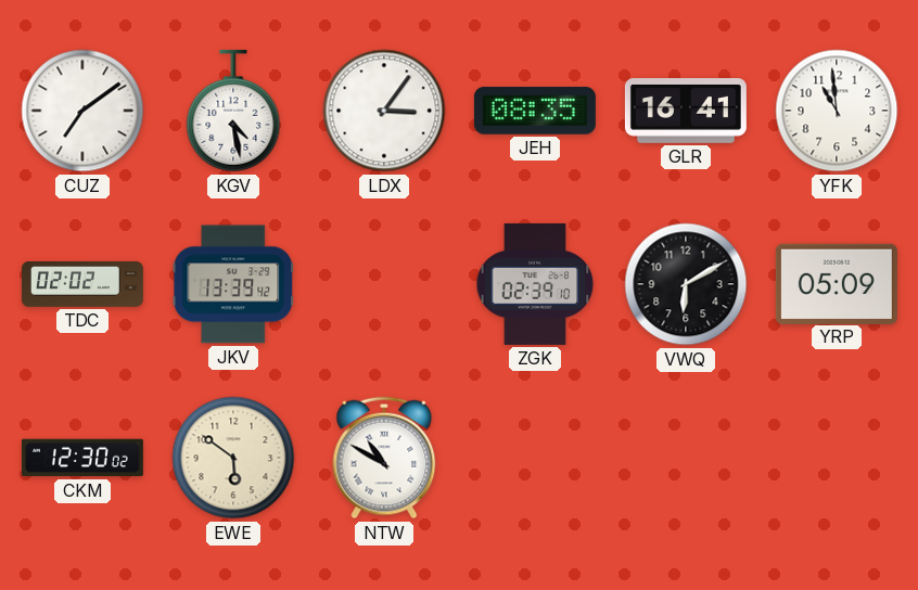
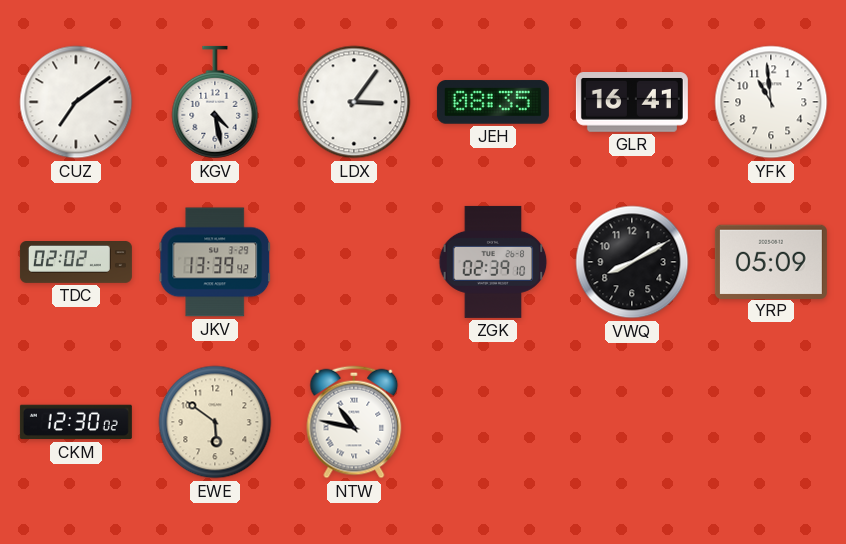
VWQ: 6:10 -> 8:10 (632, 262)
NTW: 10:50 -> 10:47 (354, 422)
